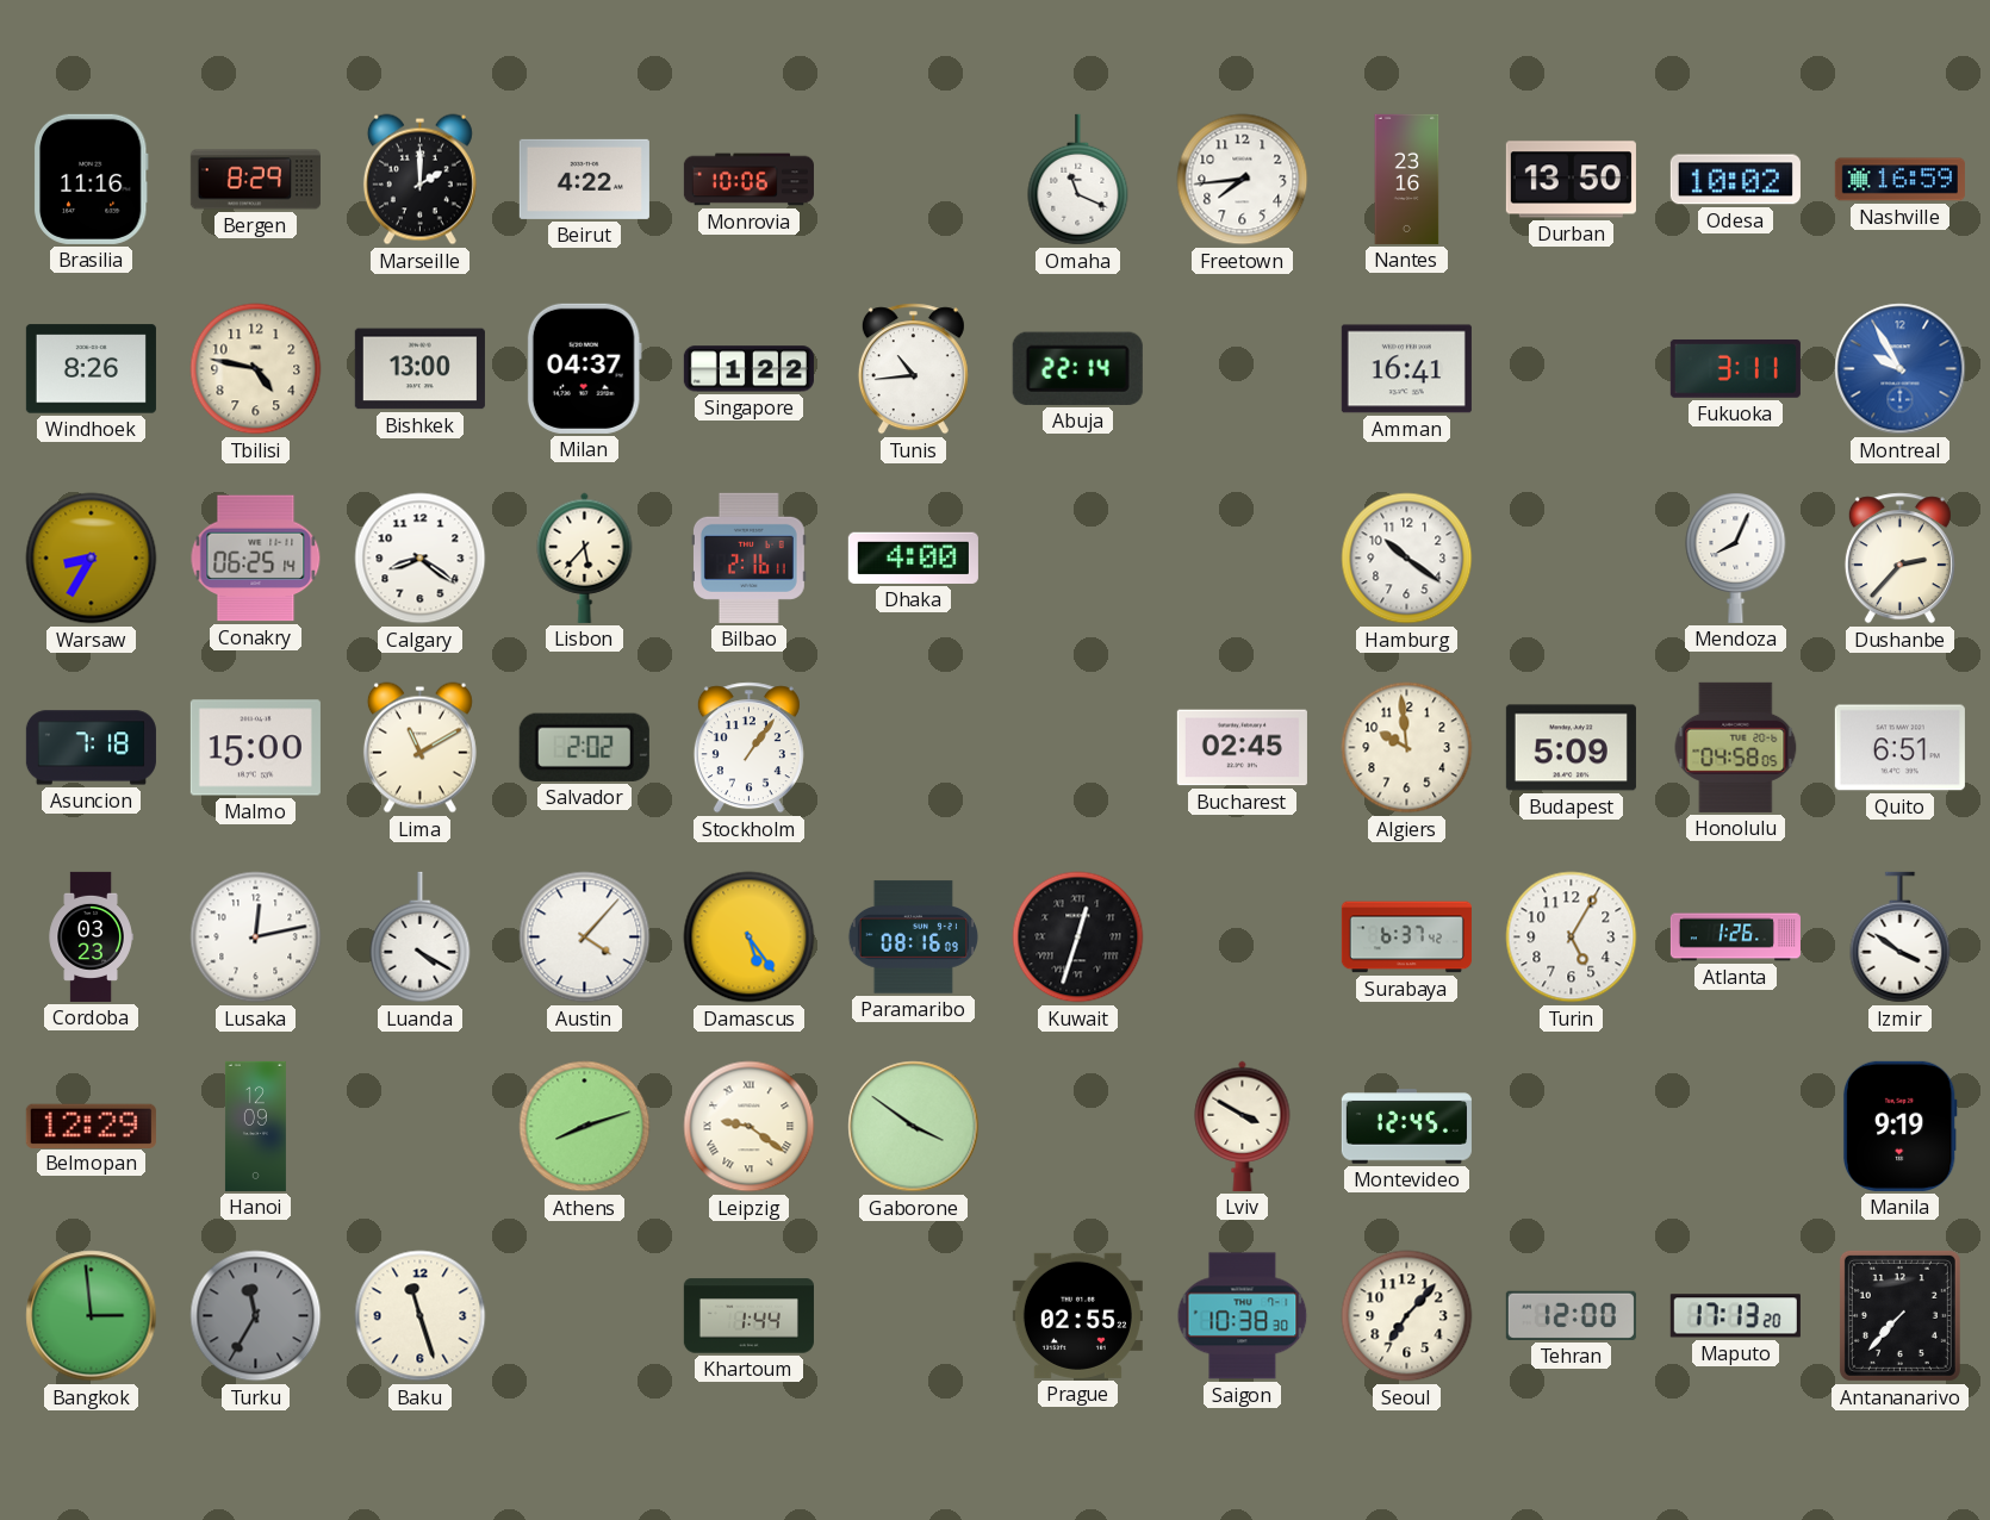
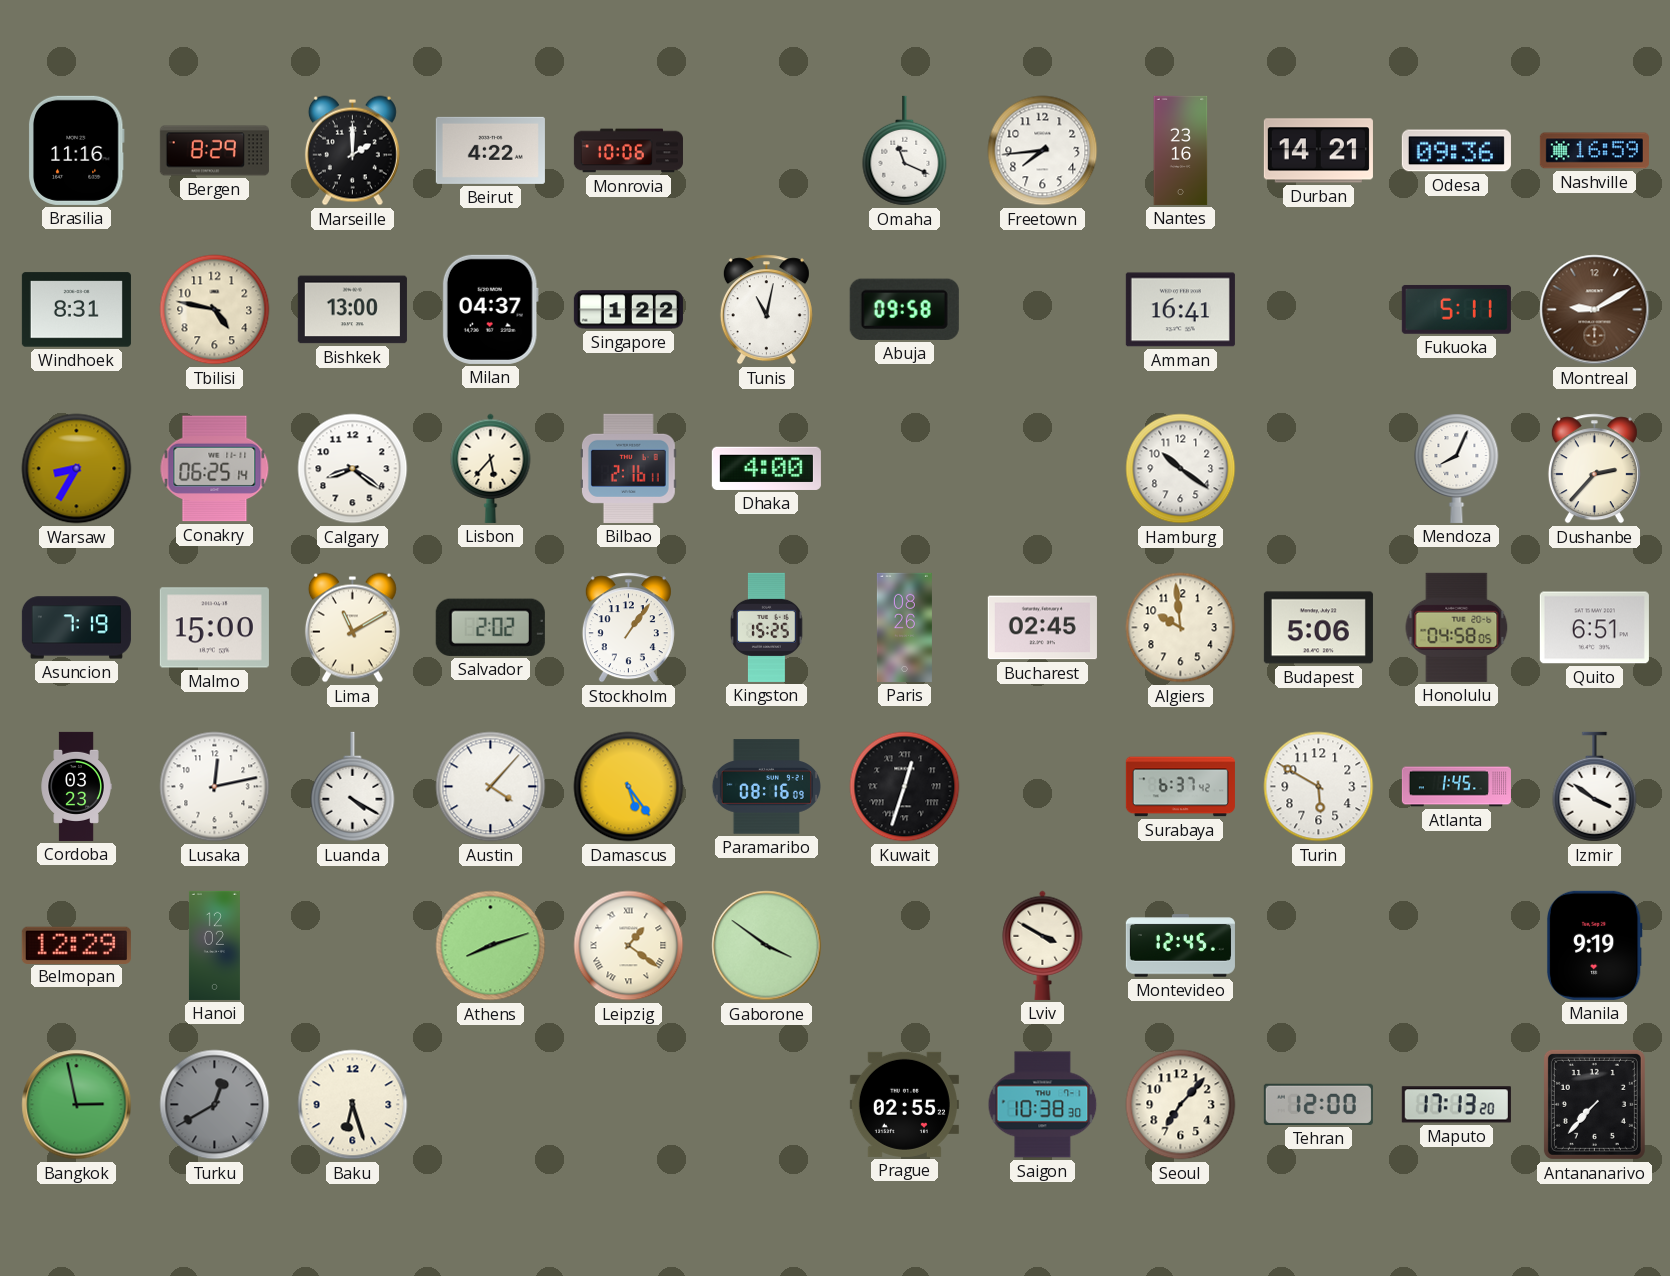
Durban: 13:50 -> 14:21 (1318, 151)
Odesa: 10:02 -> 09:36 (1456, 151)
Windhoek: 8:26 -> 8:31 (76, 310)
Tunis: 10:44 -> 11:02 (766, 310)
Abuja: 22:14 -> 09:58 (904, 309)
Fukuoka: 3:11 -> 5:11 (1456, 309)
Montreal: 9:55 -> 9:10 (1595, 310)
Montreal dial: blue -> brown (1595, 310)
Asuncion: 7:18 -> 7:19 (76, 628)
Kingston: none -> 15:25 (767, 627)
Paris: none -> 08:26 (904, 627)
Budapest: 5:09 -> 5:06 (1318, 628)
Turin: 5:05 -> 5:50 (1319, 787)
Atlanta: 1:26 -> 1:45 (1456, 787)
Hanoi: 12:09 -> 12:02 (214, 945)
Leipzig: 9:21 -> 1:21 (629, 946)
Bangkok: 2:59 -> 2:58 (77, 1105)
Turku: 11:35 -> 12:40 (215, 1105)
Baku: 11:27 -> 6:27 (353, 1105)
Khartoum: 1:44 -> none (748, 1316)
